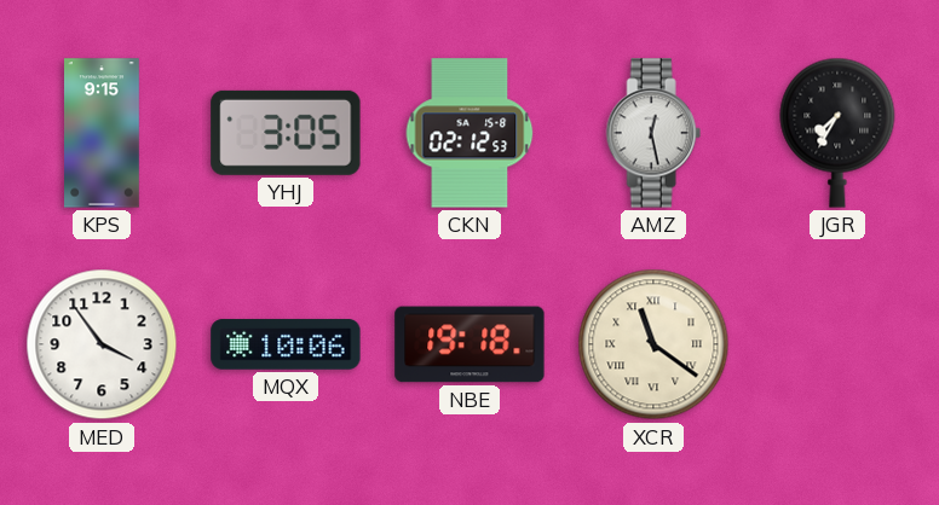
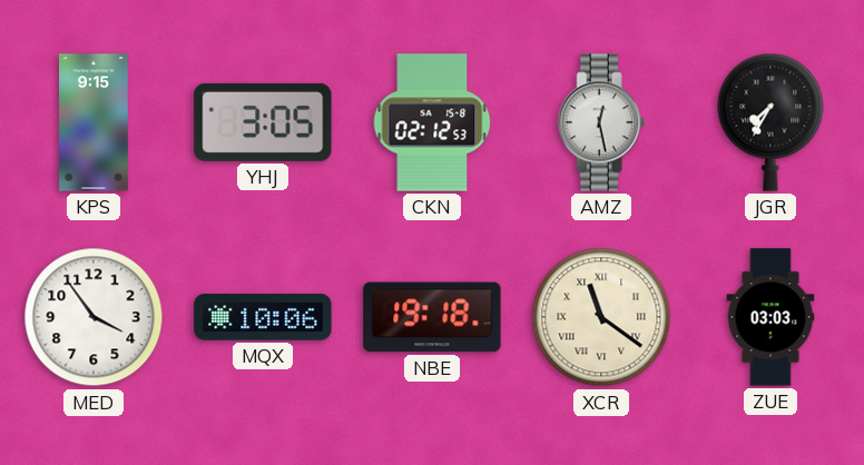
ZUE: none -> 03:03 (770, 317)
